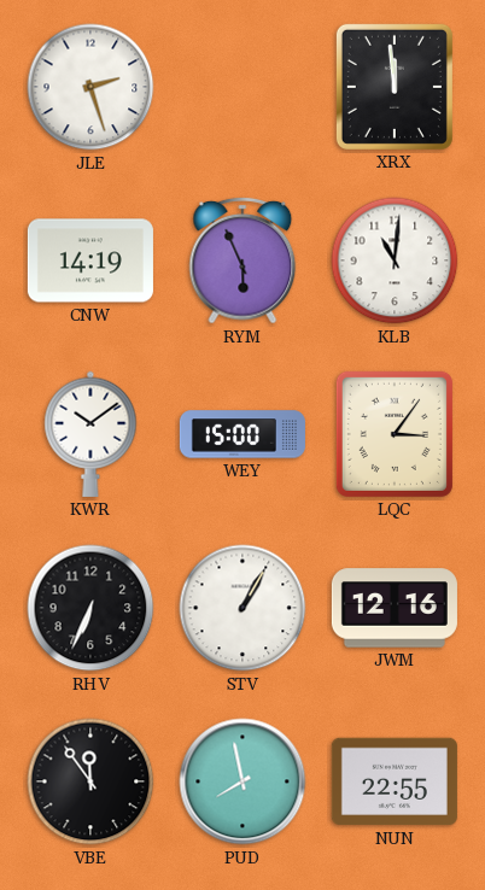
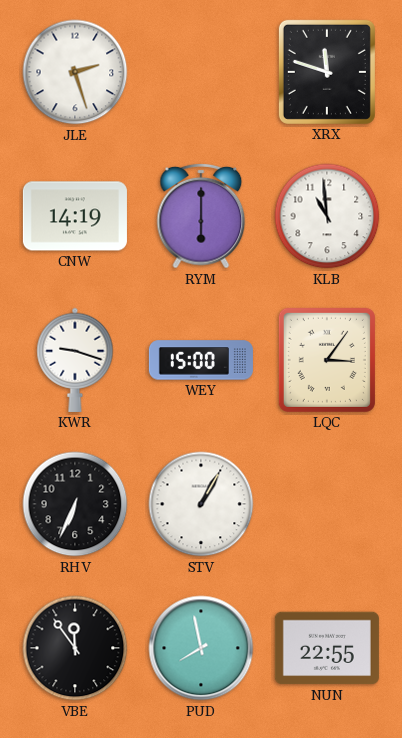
XRX: 11:59 -> 11:48 (327, 72)
RYM: 5:56 -> 6:00 (201, 216)
KLB: 11:01 -> 10:59 (327, 216)
KWR: 10:09 -> 9:18 (75, 360)
JWM: 12:16 -> none (395, 608)
